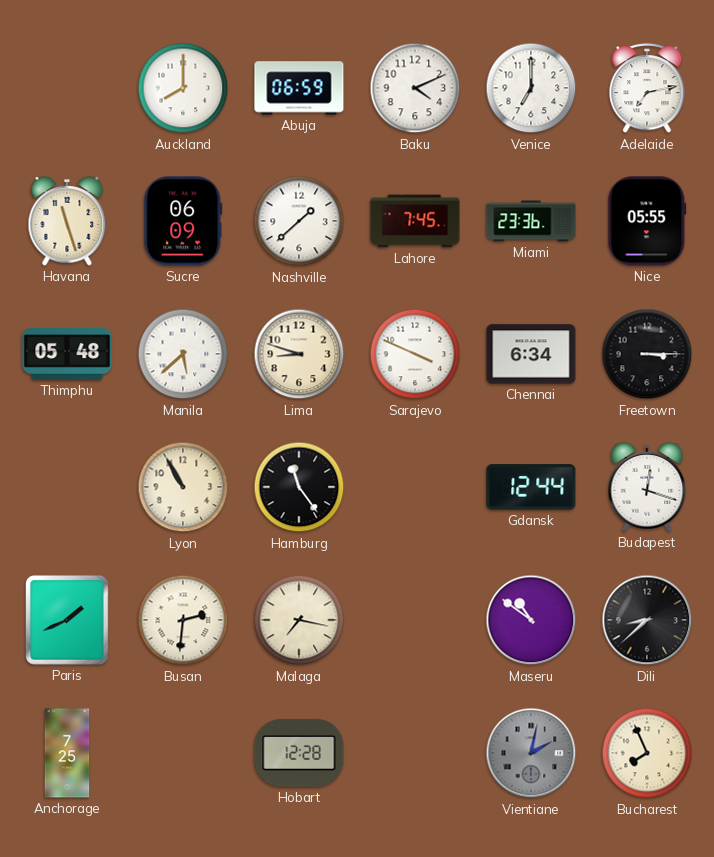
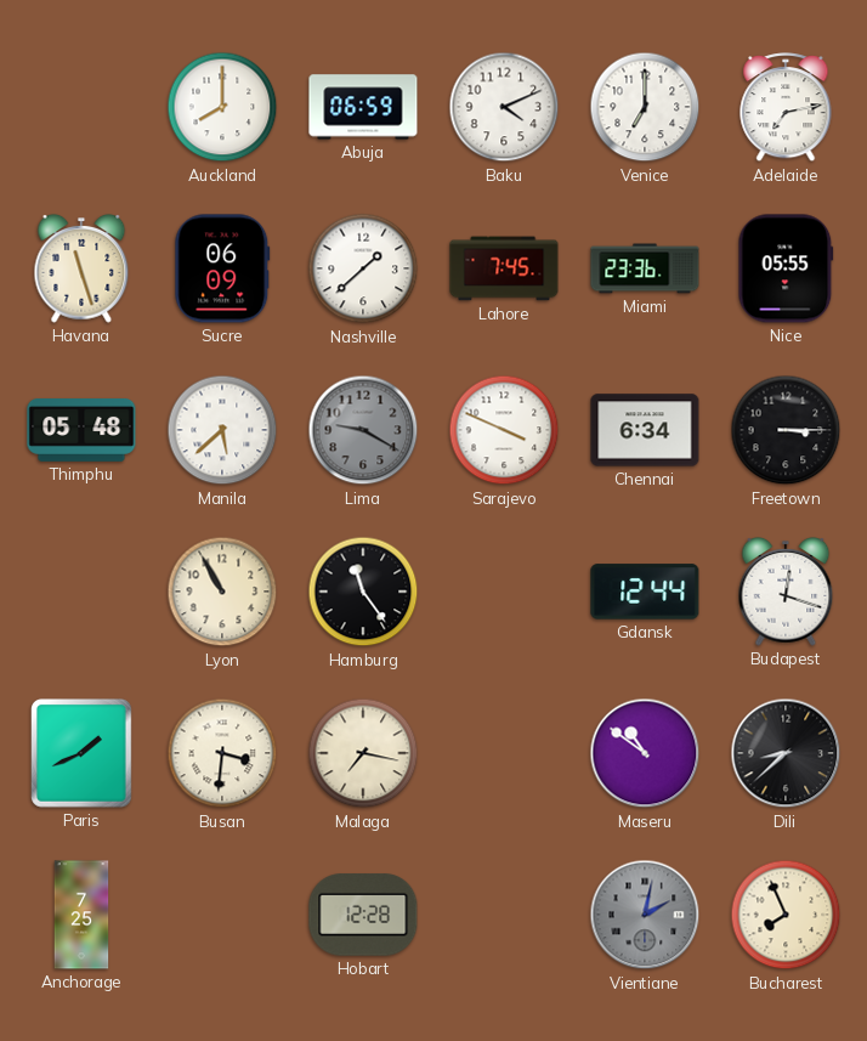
Lima: 8:48 -> 9:20 (363, 430)
Lima dial: cream -> grey (363, 430)
Busan: 2:31 -> 3:31 (222, 753)
